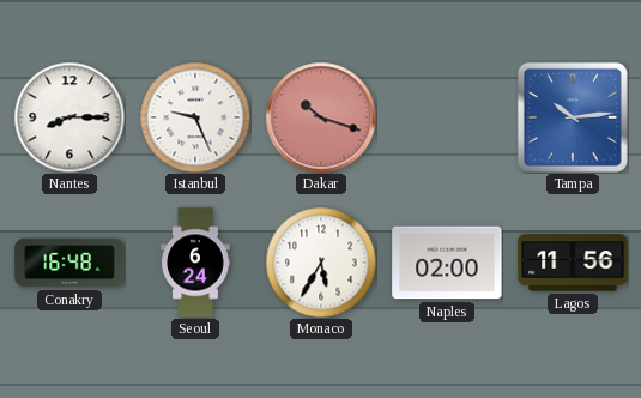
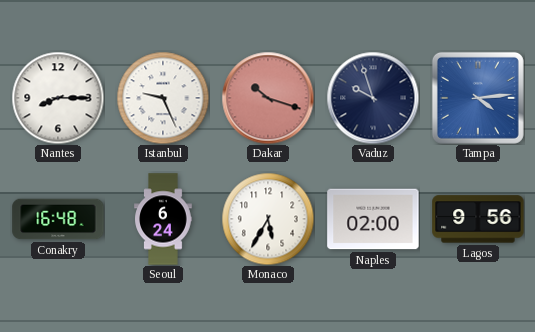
Vaduz: none -> 9:57 (373, 98)
Tampa: 10:14 -> 4:14 (478, 98)
Lagos: 11:56 -> 9:56 (478, 219)
